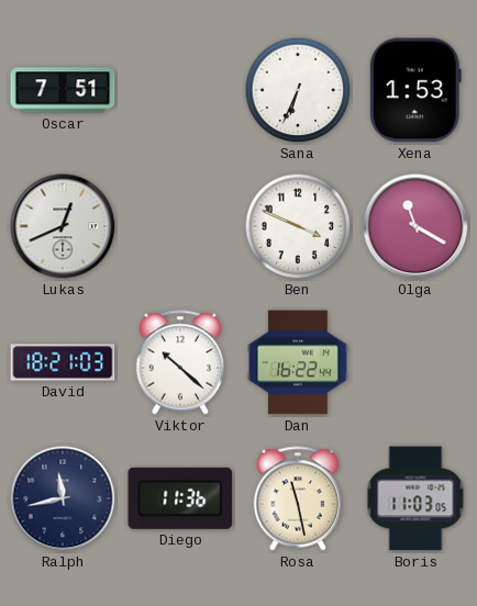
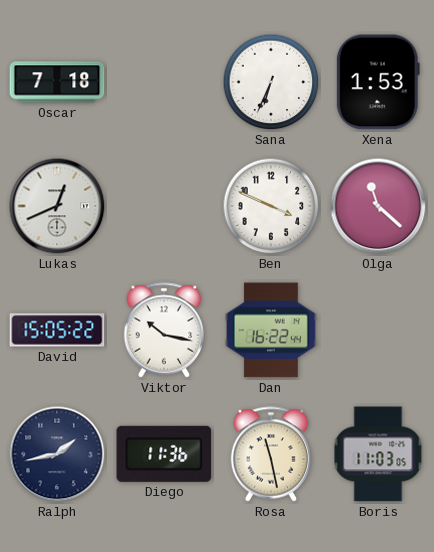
Oscar: 7:51 -> 7:18 (57, 82)
Olga: 11:20 -> 11:22 (378, 206)
David: 18:21 -> 15:05 (57, 330)
Viktor: 10:22 -> 10:17 (164, 330)
Ralph: 11:43 -> 1:43 (57, 454)
